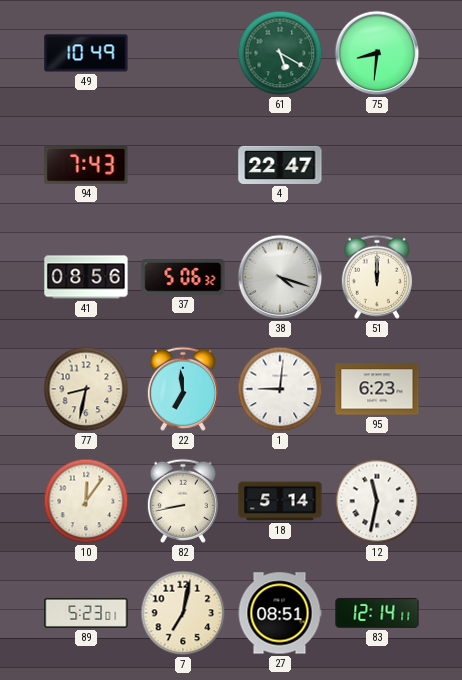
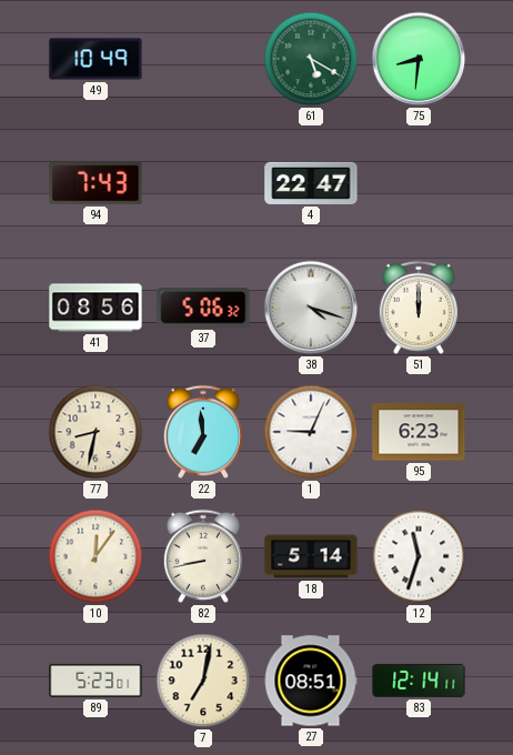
1: 9:01 -> 9:04 (311, 432)
12: 11:32 -> 11:33 (419, 556)
